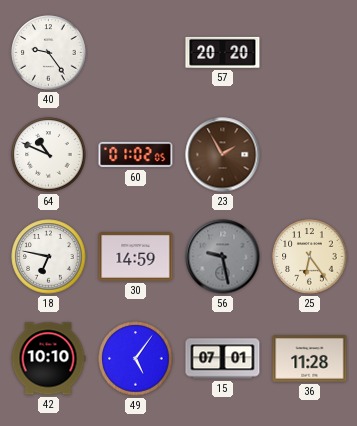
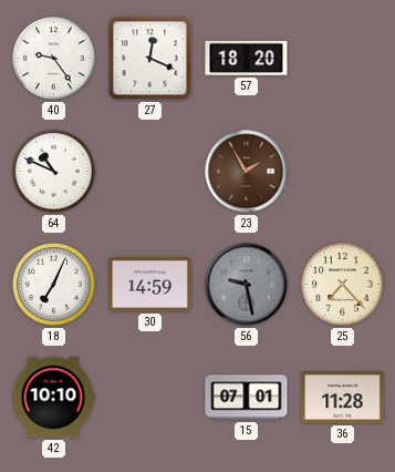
27: none -> 12:19 (150, 59)
57: 20:20 -> 18:20 (247, 58)
60: 01:02 -> none (136, 155)
18: 6:47 -> 7:04 (54, 285)
25: 6:24 -> 7:23 (343, 285)
49: 5:06 -> none (136, 359)
